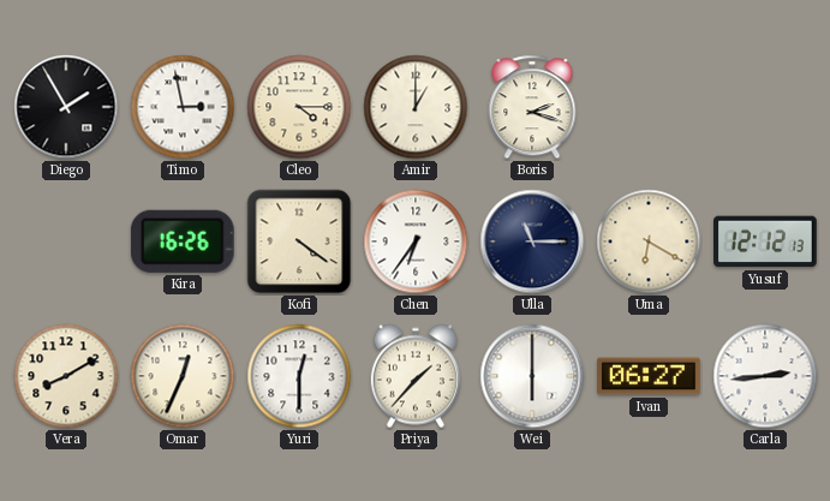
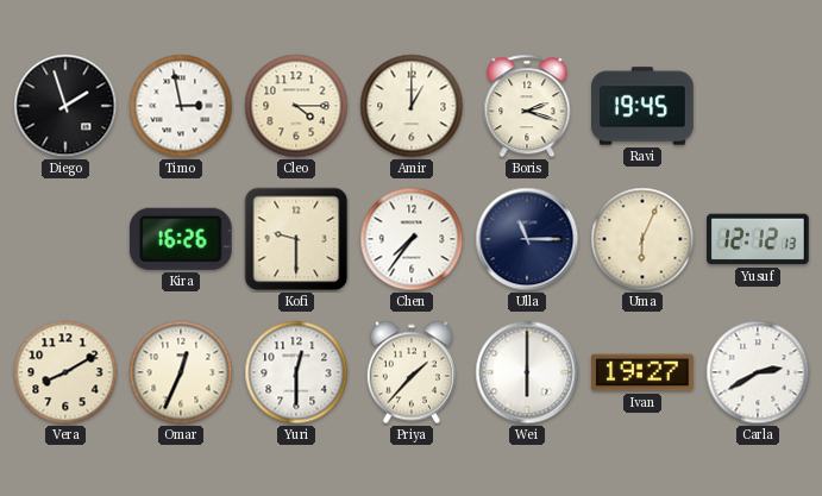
Diego: 1:55 -> 1:57 (65, 106)
Ravi: none -> 19:45 (642, 106)
Kofi: 4:21 -> 9:30 (296, 239)
Chen: 6:36 -> 7:36 (412, 239)
Uma: 6:20 -> 6:04 (642, 239)
Ivan: 06:27 -> 19:27 (642, 372)
Carla: 2:44 -> 2:40 (758, 372)
